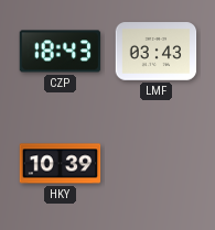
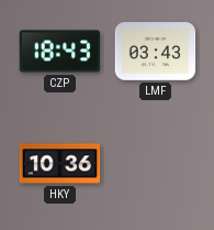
HKY: 10:39 -> 10:36 (60, 164)
